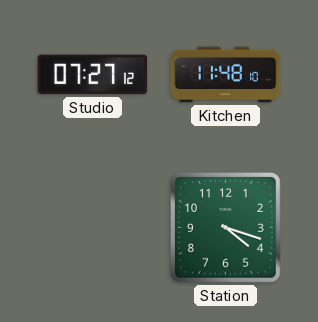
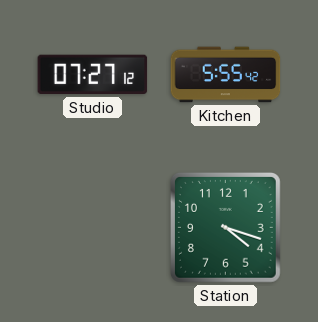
Kitchen: 11:48 -> 5:55 (226, 75)
